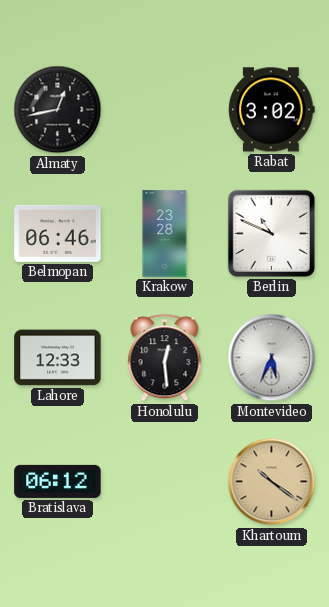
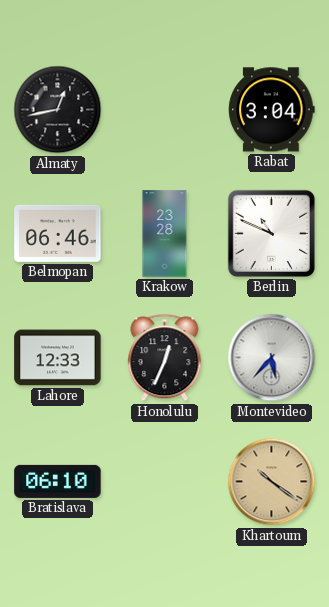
Rabat: 3:02 -> 3:04 (272, 110)
Honolulu: 12:29 -> 12:34 (165, 358)
Montevideo: 5:34 -> 5:37 (272, 358)
Bratislava: 06:12 -> 06:10 (58, 481)
